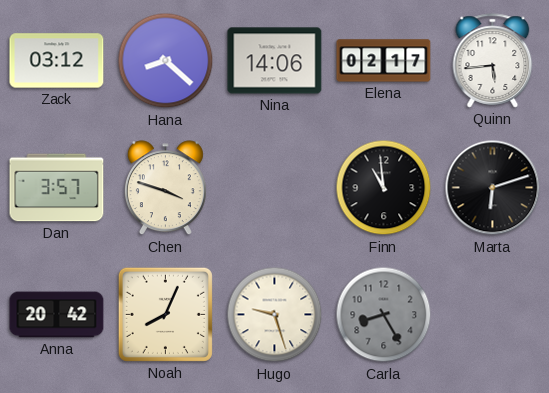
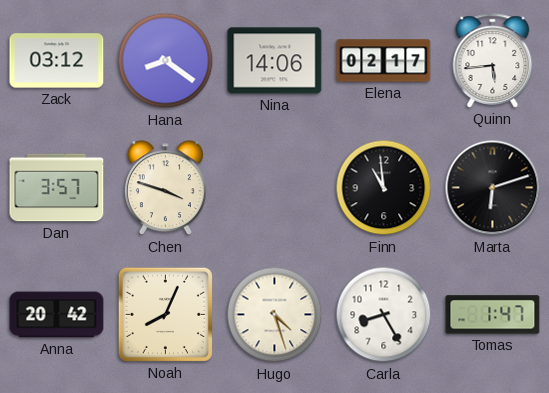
Hana: 8:22 -> 8:21 (166, 61)
Hugo: 9:27 -> 4:27 (275, 315)
Carla dial: grey -> white (384, 315)
Tomas: none -> 1:47 (493, 315)
